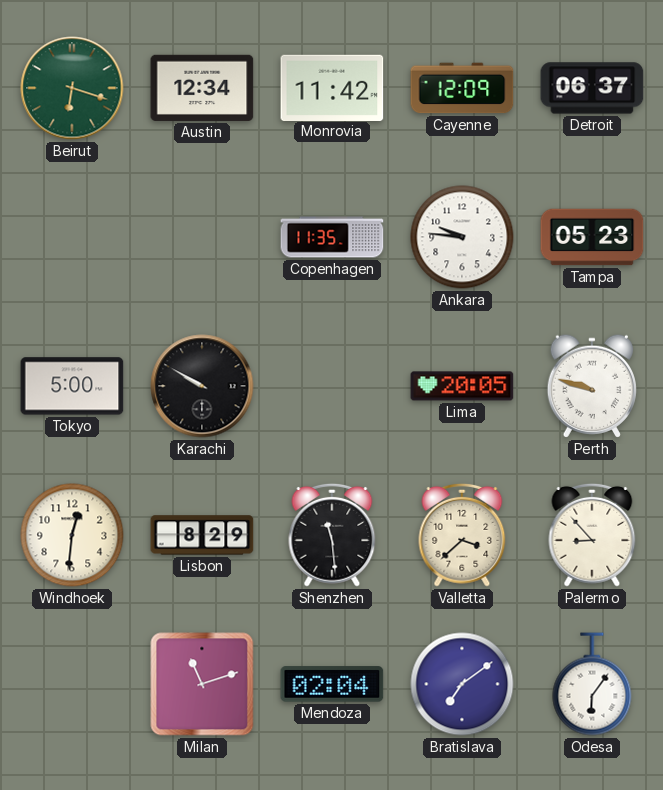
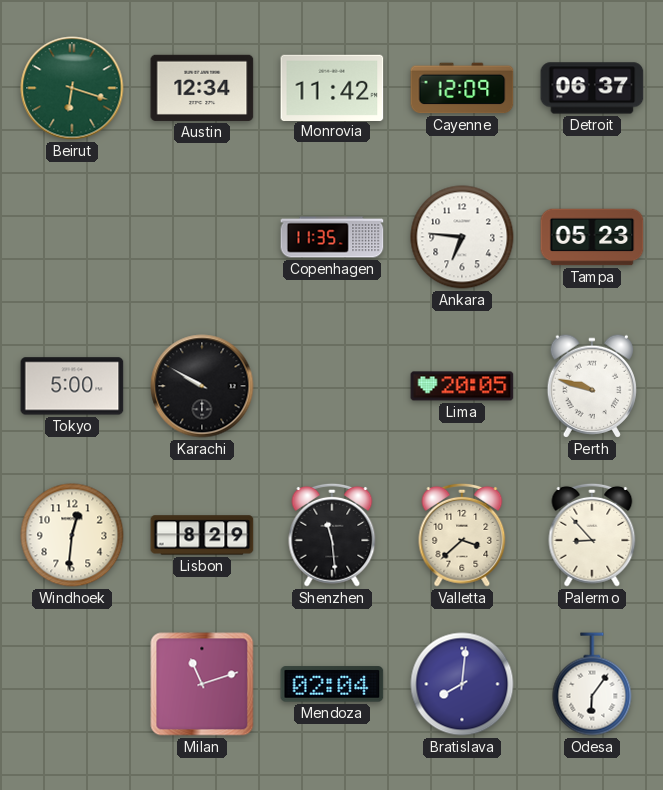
Ankara: 9:46 -> 6:46 (462, 237)
Bratislava: 7:09 -> 8:01 (462, 684)
